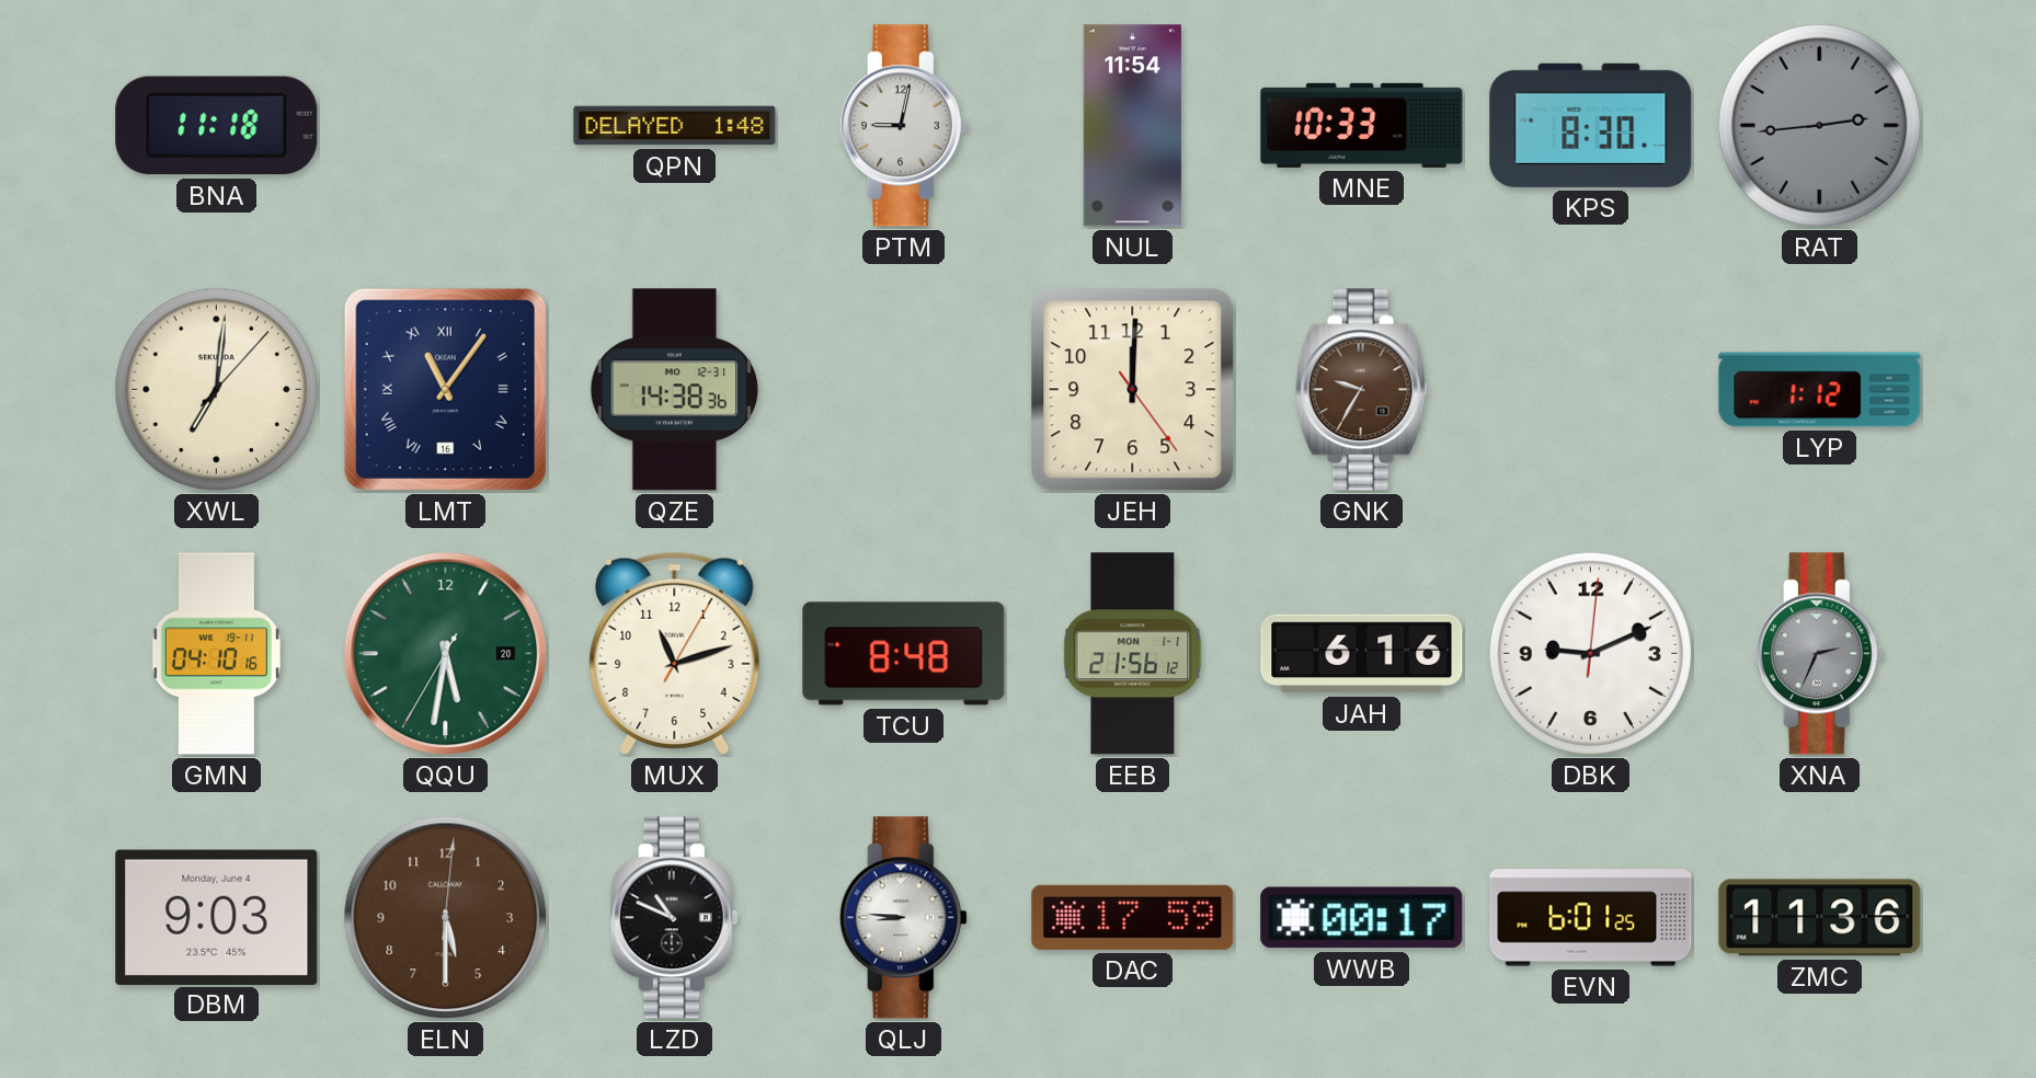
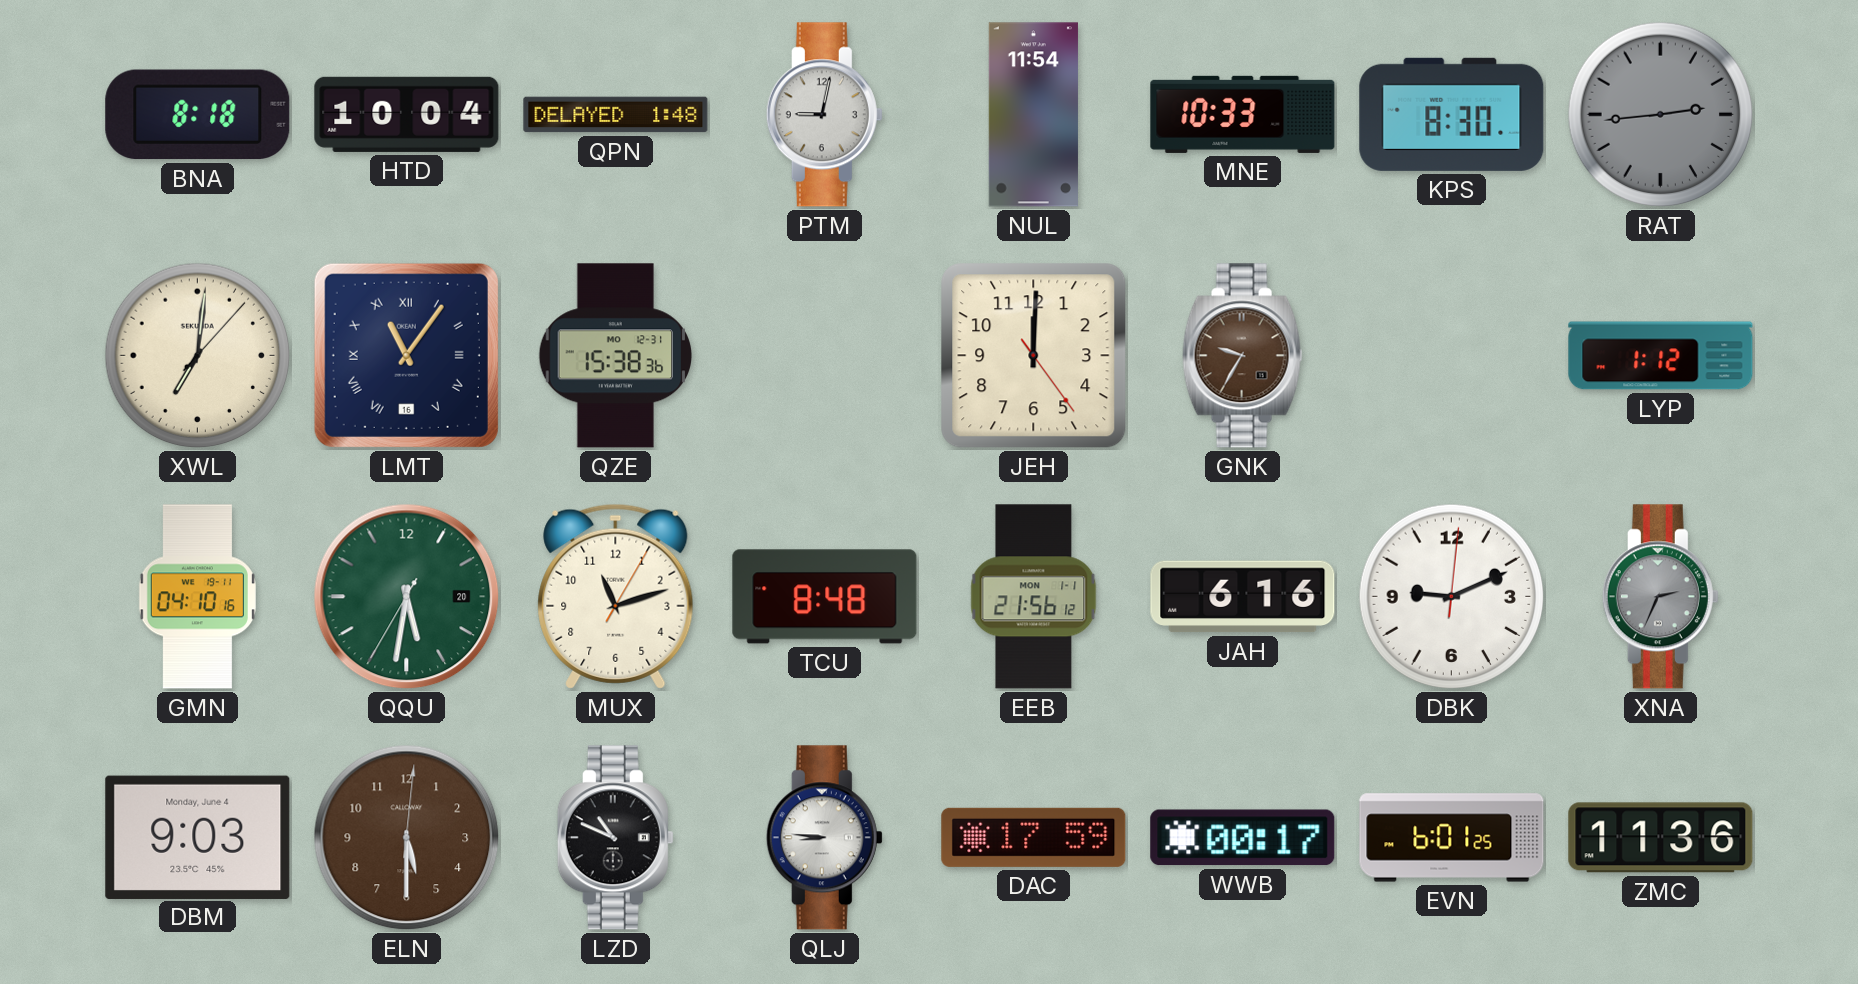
BNA: 11:18 -> 8:18 (198, 115)
HTD: none -> 10:04 (407, 114)
QZE: 14:38 -> 15:38 (615, 356)
